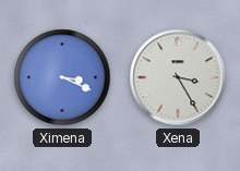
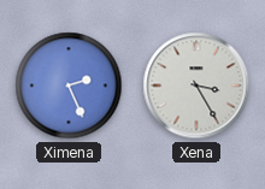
Ximena: 3:19 -> 2:26 (69, 85)
